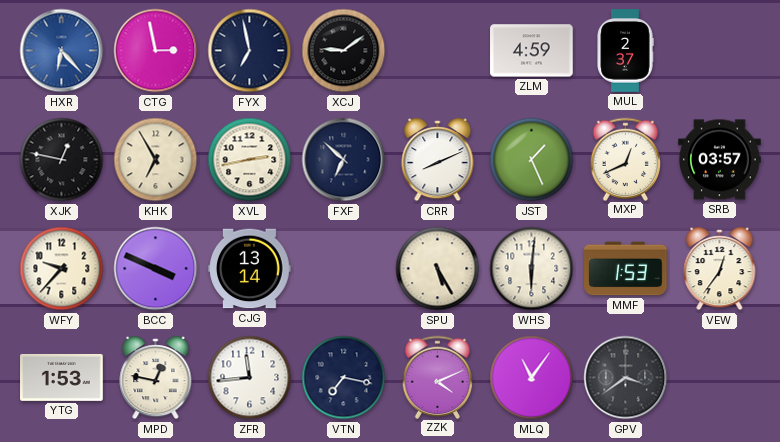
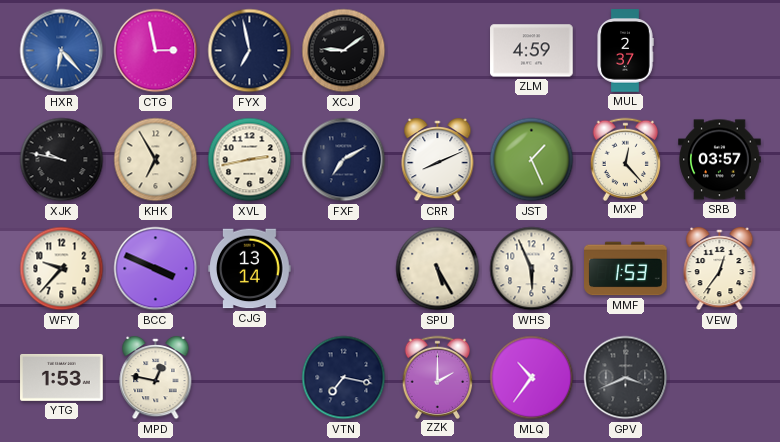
XJK: 12:47 -> 9:47 (62, 160)
FXF: 6:52 -> 7:10 (344, 160)
MXP: 12:41 -> 12:23 (626, 159)
WHS: 6:01 -> 5:56 (532, 269)
ZFR: 11:44 -> none (250, 378)
ZZK: 4:11 -> 2:00 (438, 377)
MLQ: 11:06 -> 10:36 (532, 378)
GPV: 3:39 -> 3:41 (626, 378)
